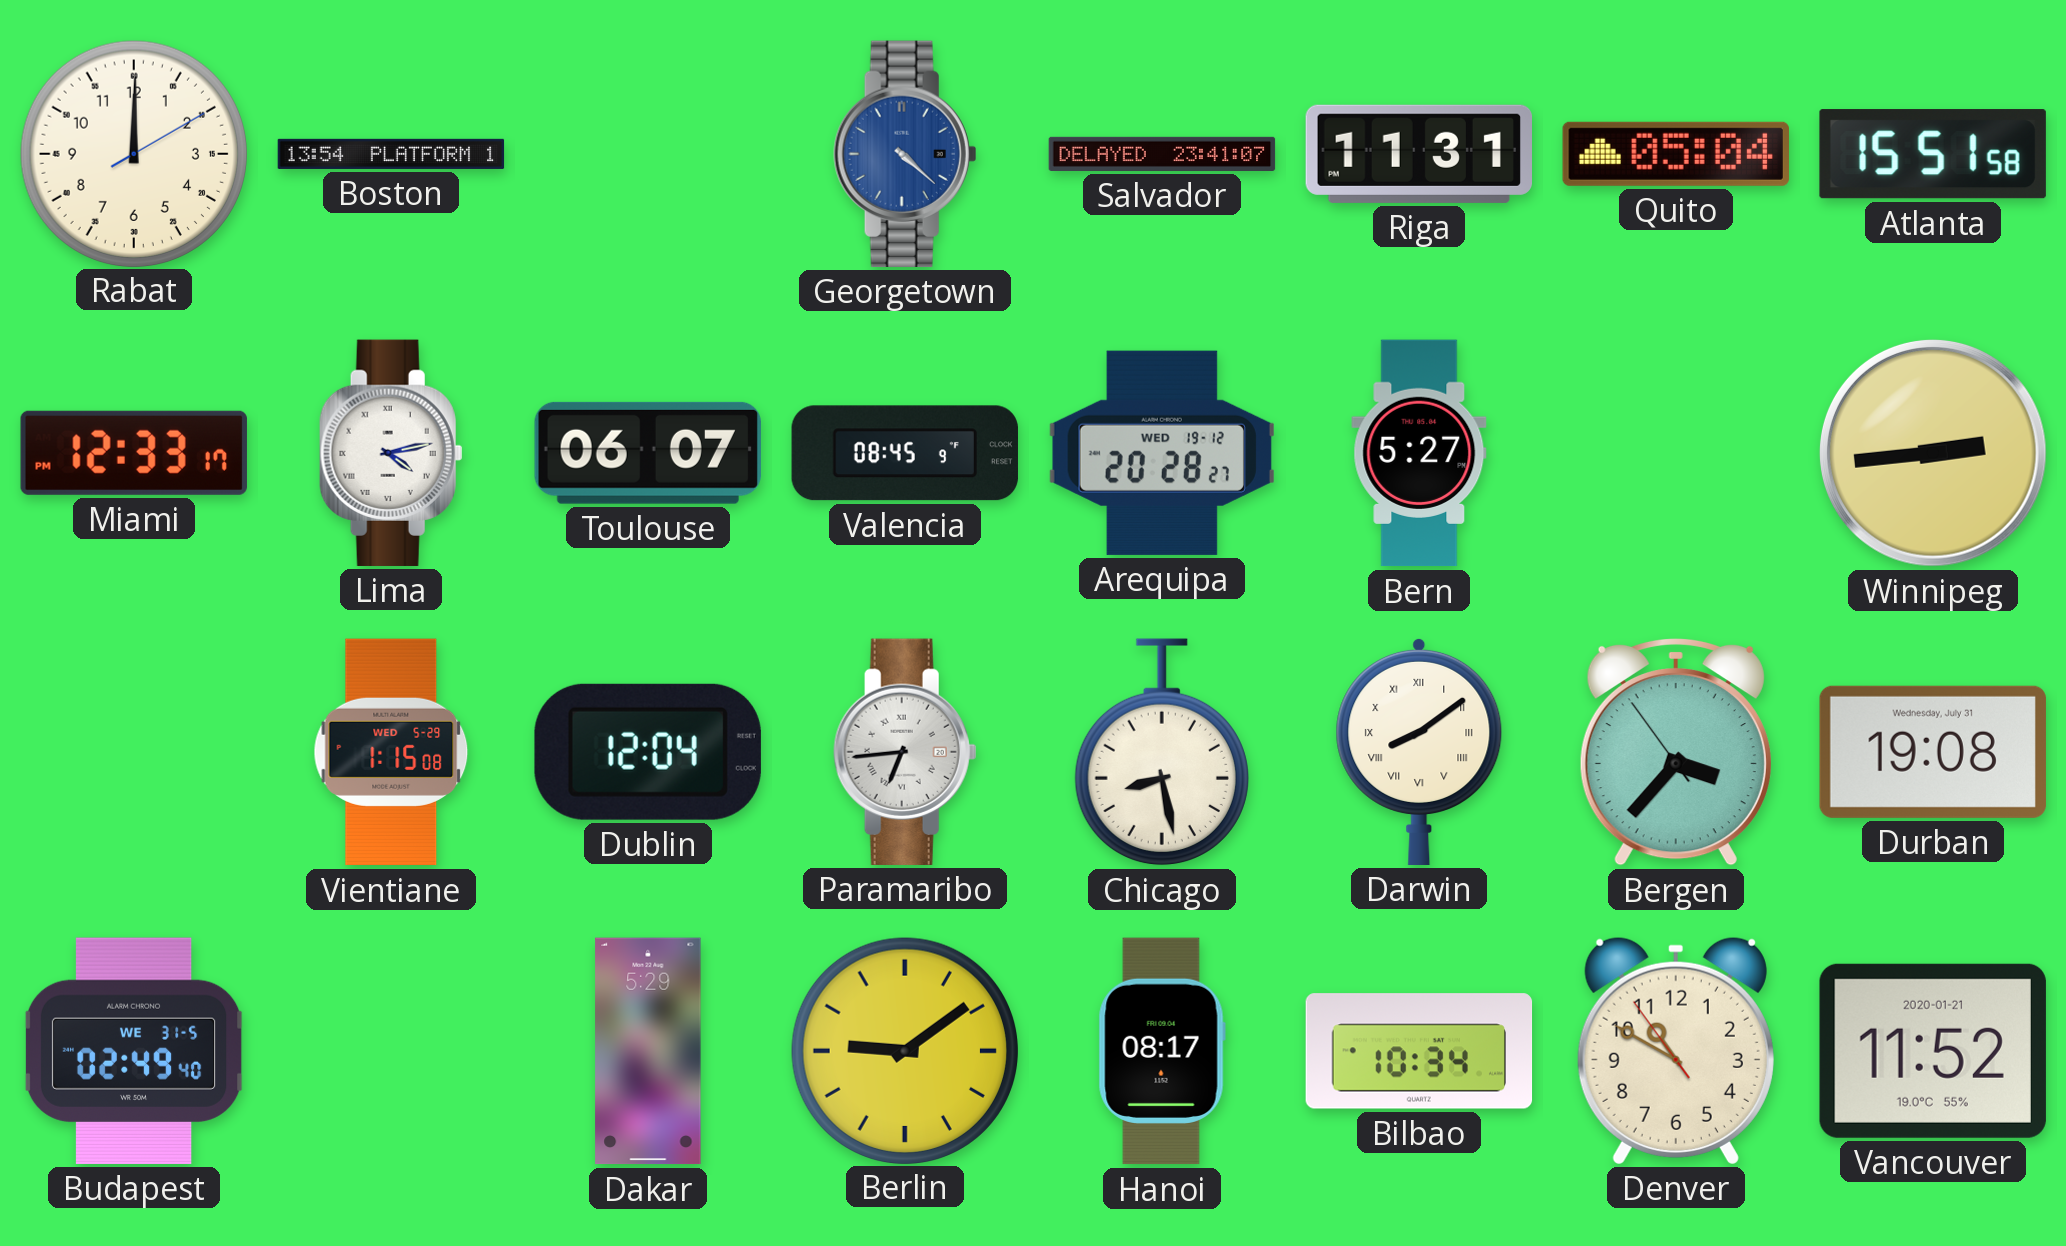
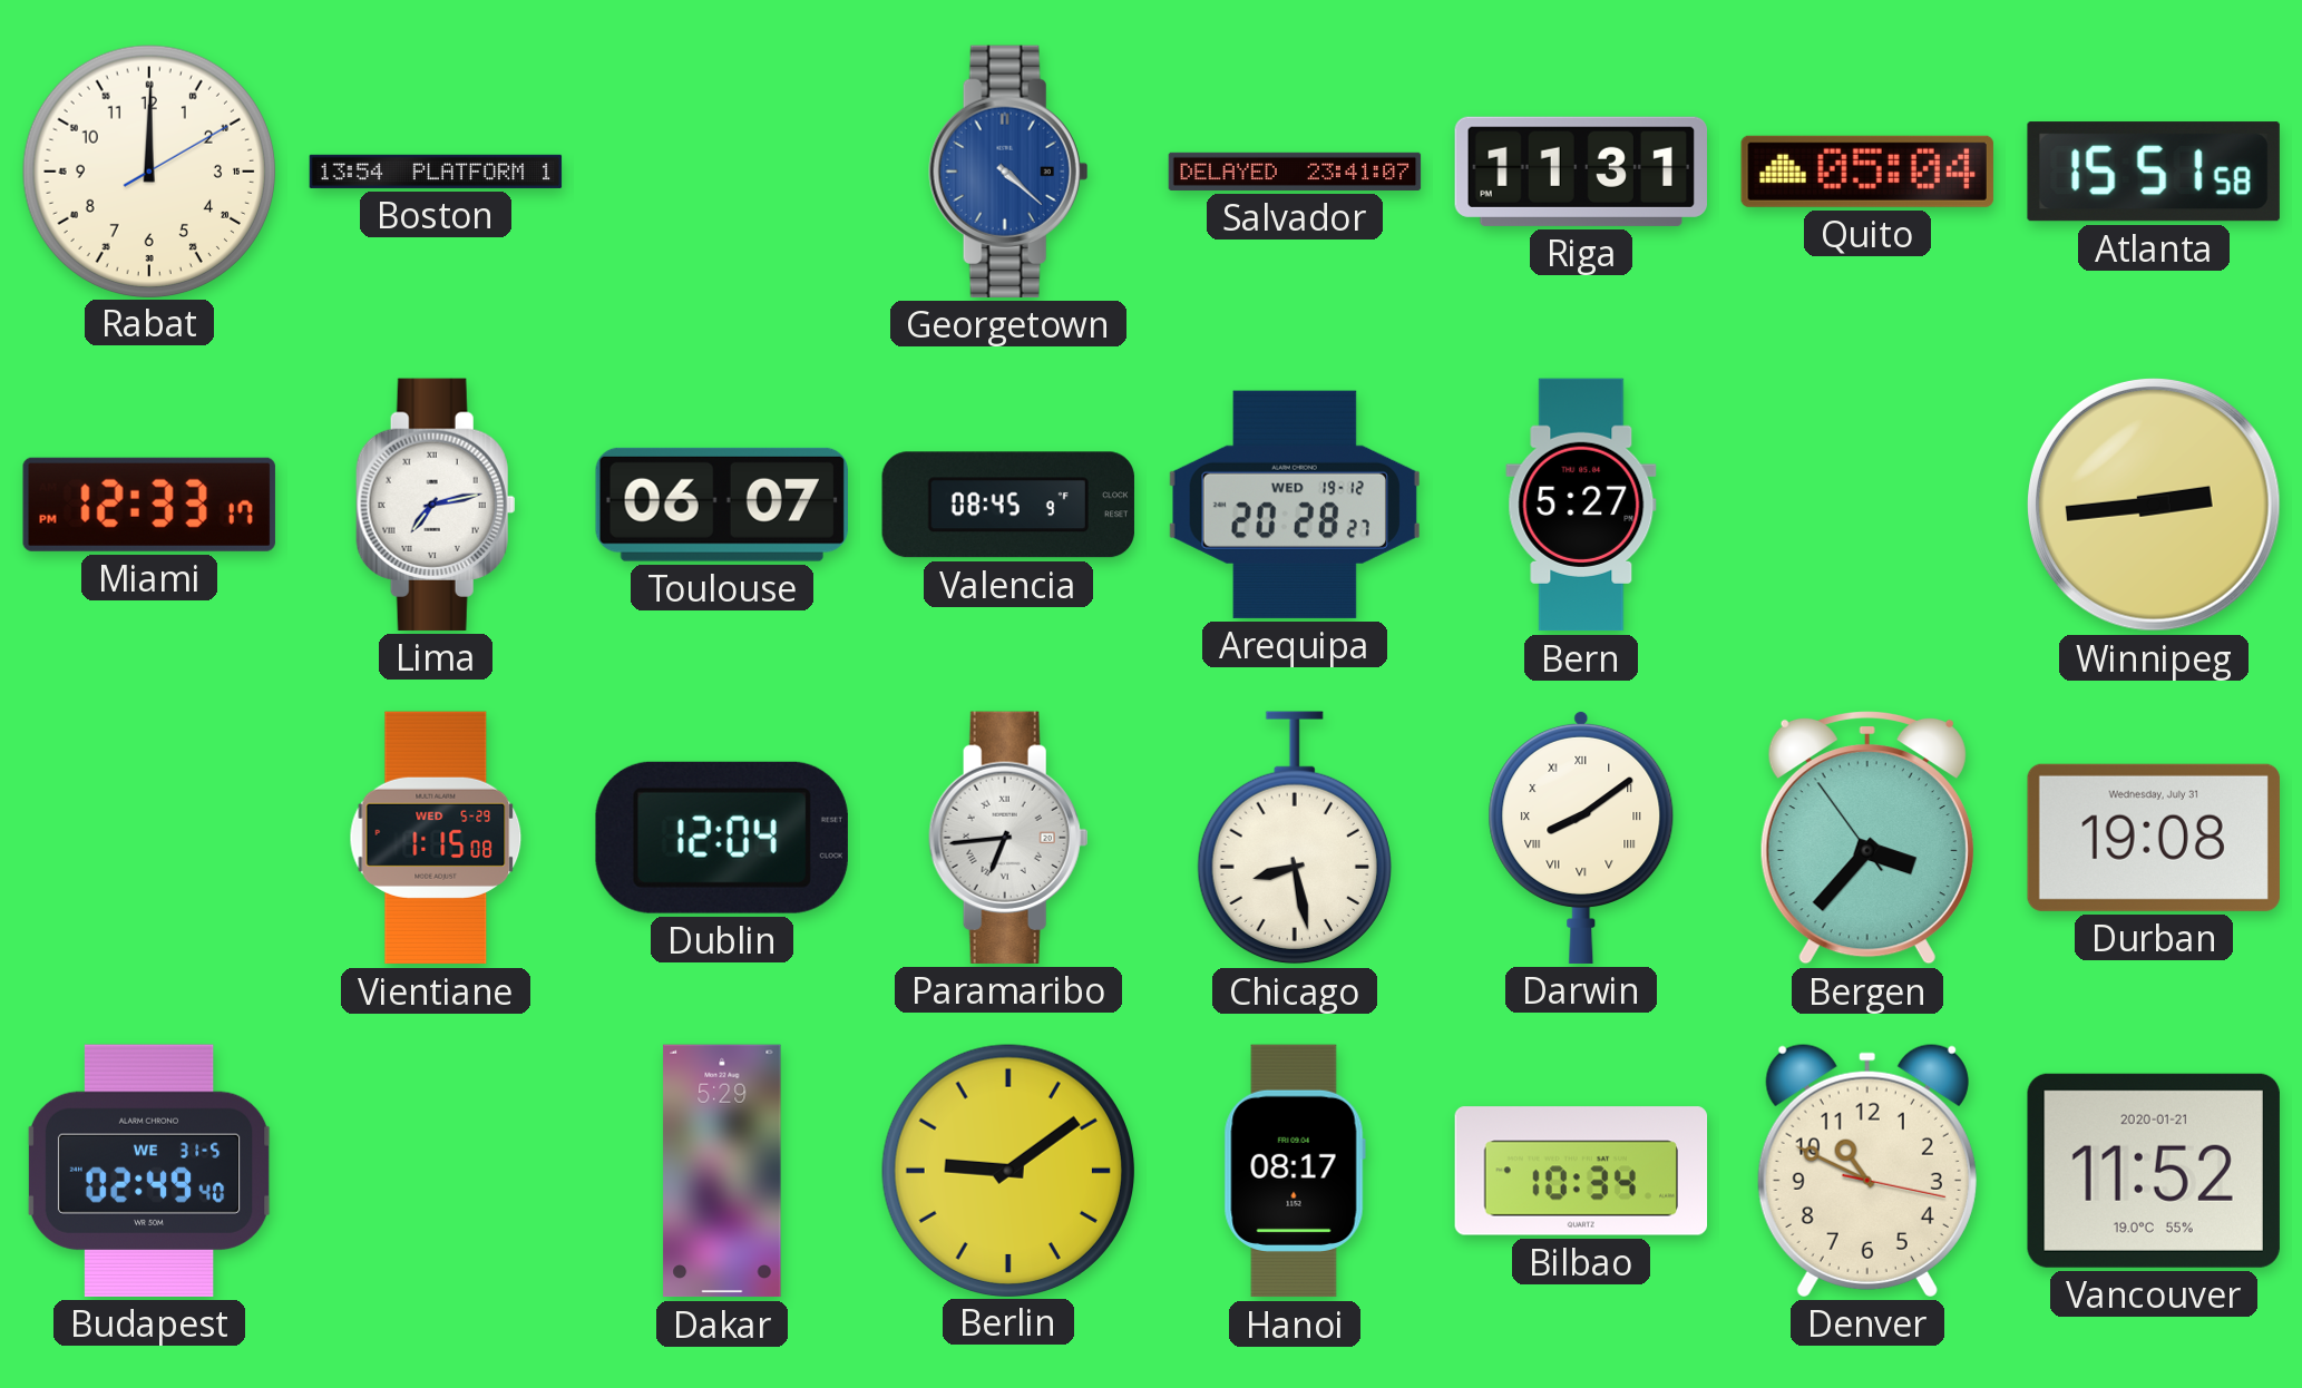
Lima: 4:13 -> 7:13 (436, 505)
Denver: 10:49:54 -> 10:49:17 (1867, 1170)
